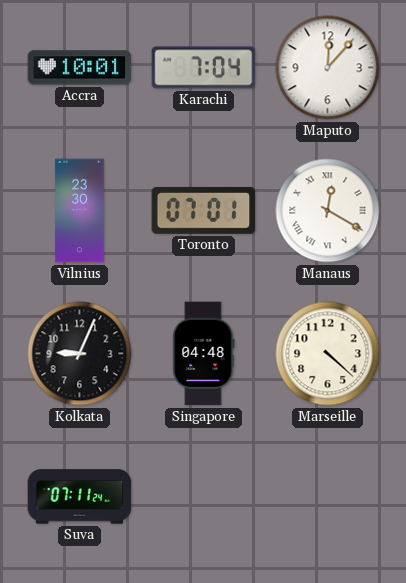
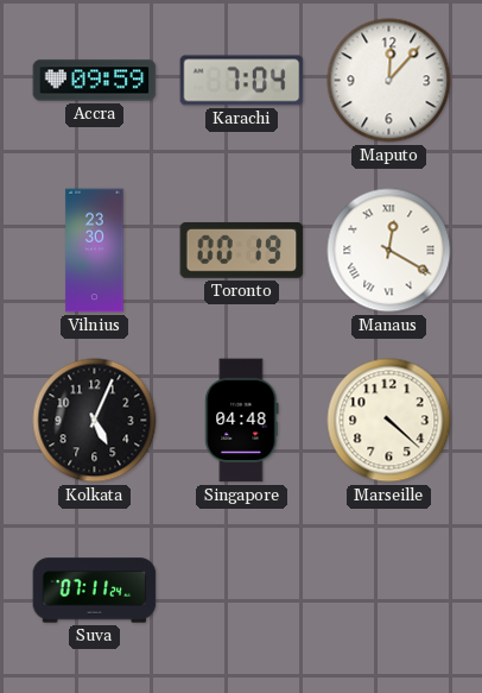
Accra: 10:01 -> 09:59 (95, 81)
Toronto: 07:01 -> 00:19 (242, 251)
Kolkata: 9:04 -> 5:04 (95, 421)
